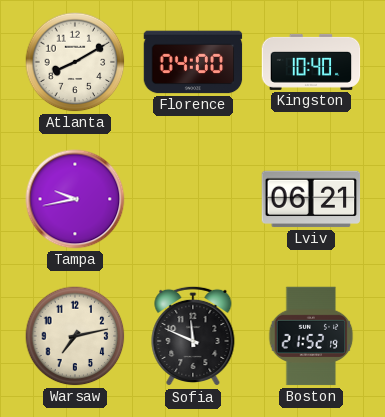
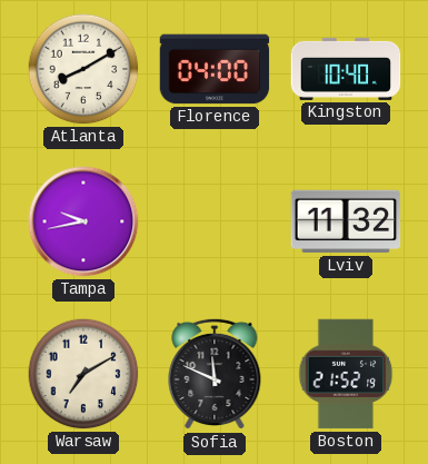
Lviv: 06:21 -> 11:32 (346, 221)
Warsaw: 7:13 -> 7:10 (83, 374)
